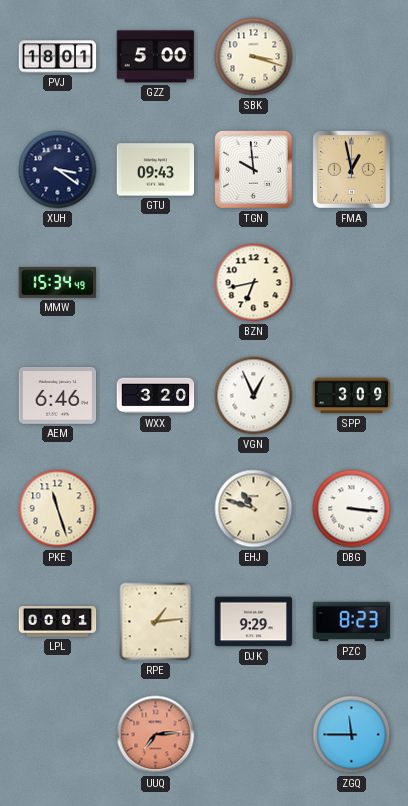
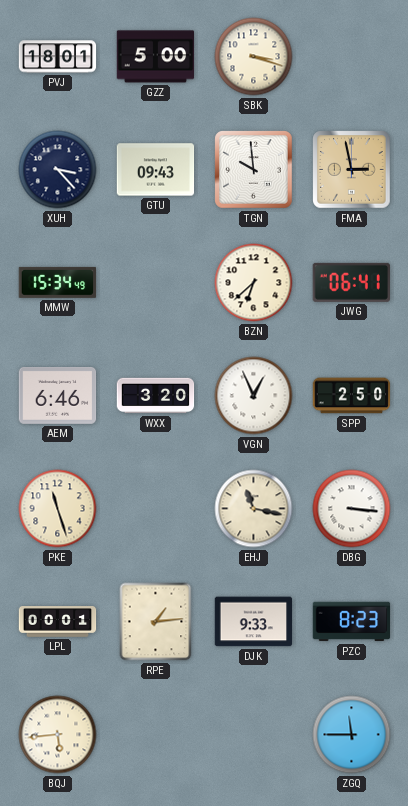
XUH: 3:21 -> 3:23 (58, 170)
FMA: 12:58 -> 2:58 (352, 170)
BZN: 6:43 -> 6:38 (254, 283)
JWG: none -> 06:41 (351, 282)
SPP: 3:09 -> 2:50 (352, 396)
EHJ: 10:48 -> 11:17 (254, 509)
DJK: 9:29 -> 9:33 (254, 622)
BQJ: none -> 5:44 (58, 735)
UUQ: 7:14 -> none (156, 735)
